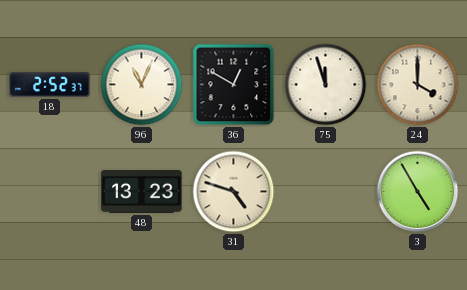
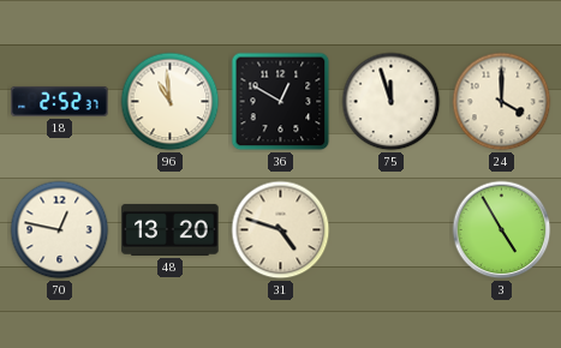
96: 11:04 -> 10:59 (171, 102)
70: none -> 12:47 (60, 230)
48: 13:23 -> 13:20 (171, 229)
